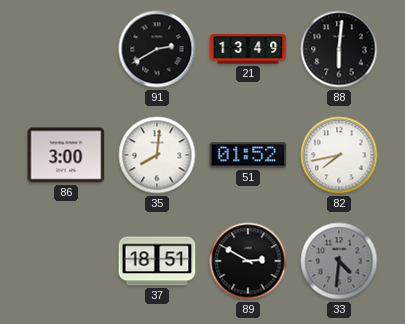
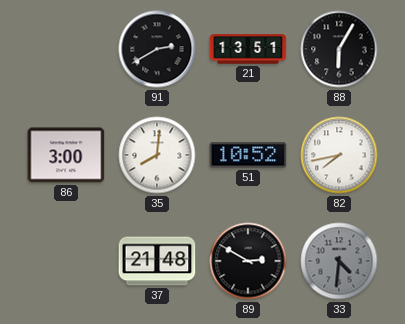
21: 13:49 -> 13:51 (248, 49)
88: 6:01 -> 6:05 (339, 49)
51: 01:52 -> 10:52 (248, 155)
37: 18:51 -> 21:48 (157, 261)
